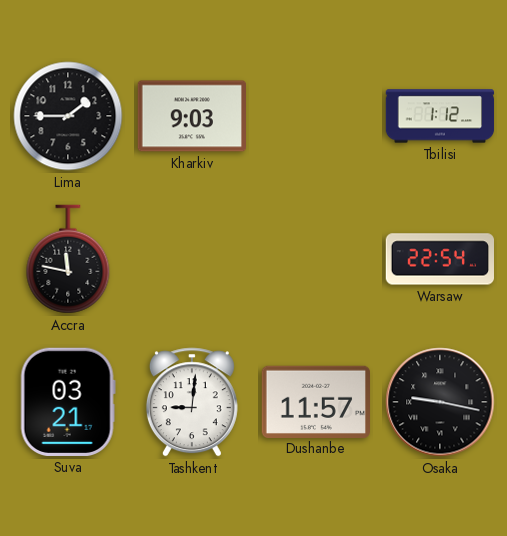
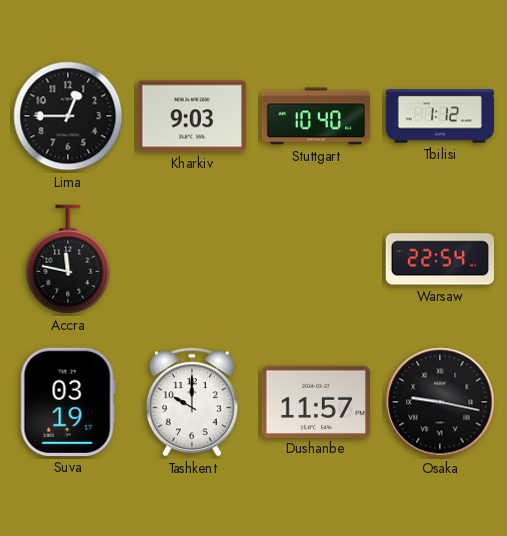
Lima: 1:45 -> 12:45 (68, 116)
Stuttgart: none -> 10:40 (316, 116)
Suva: 03:21 -> 03:19 (68, 402)
Tashkent: 9:01 -> 10:00 (192, 402)
